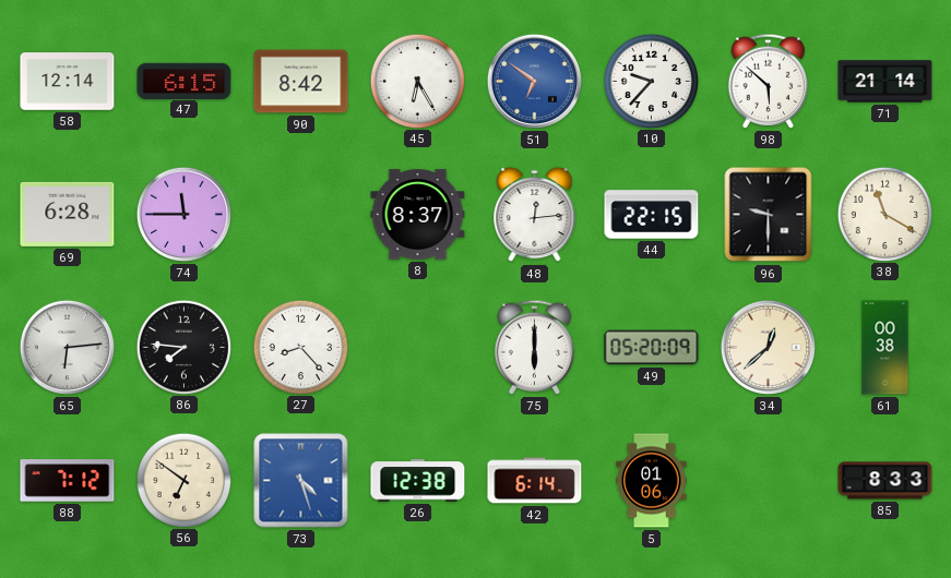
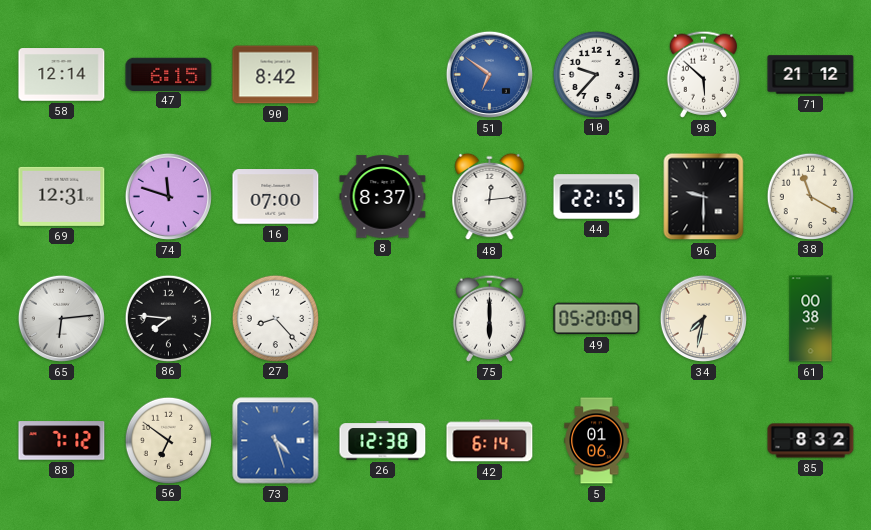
45: 6:25 -> none (417, 81)
71: 21:14 -> 21:12 (811, 75)
69: 6:28 -> 12:31 (62, 196)
74: 11:45 -> 11:48 (168, 196)
16: none -> 07:00 (276, 197)
34: 12:38 -> 7:32 (703, 318)
85: 8:33 -> 8:32 (811, 441)
